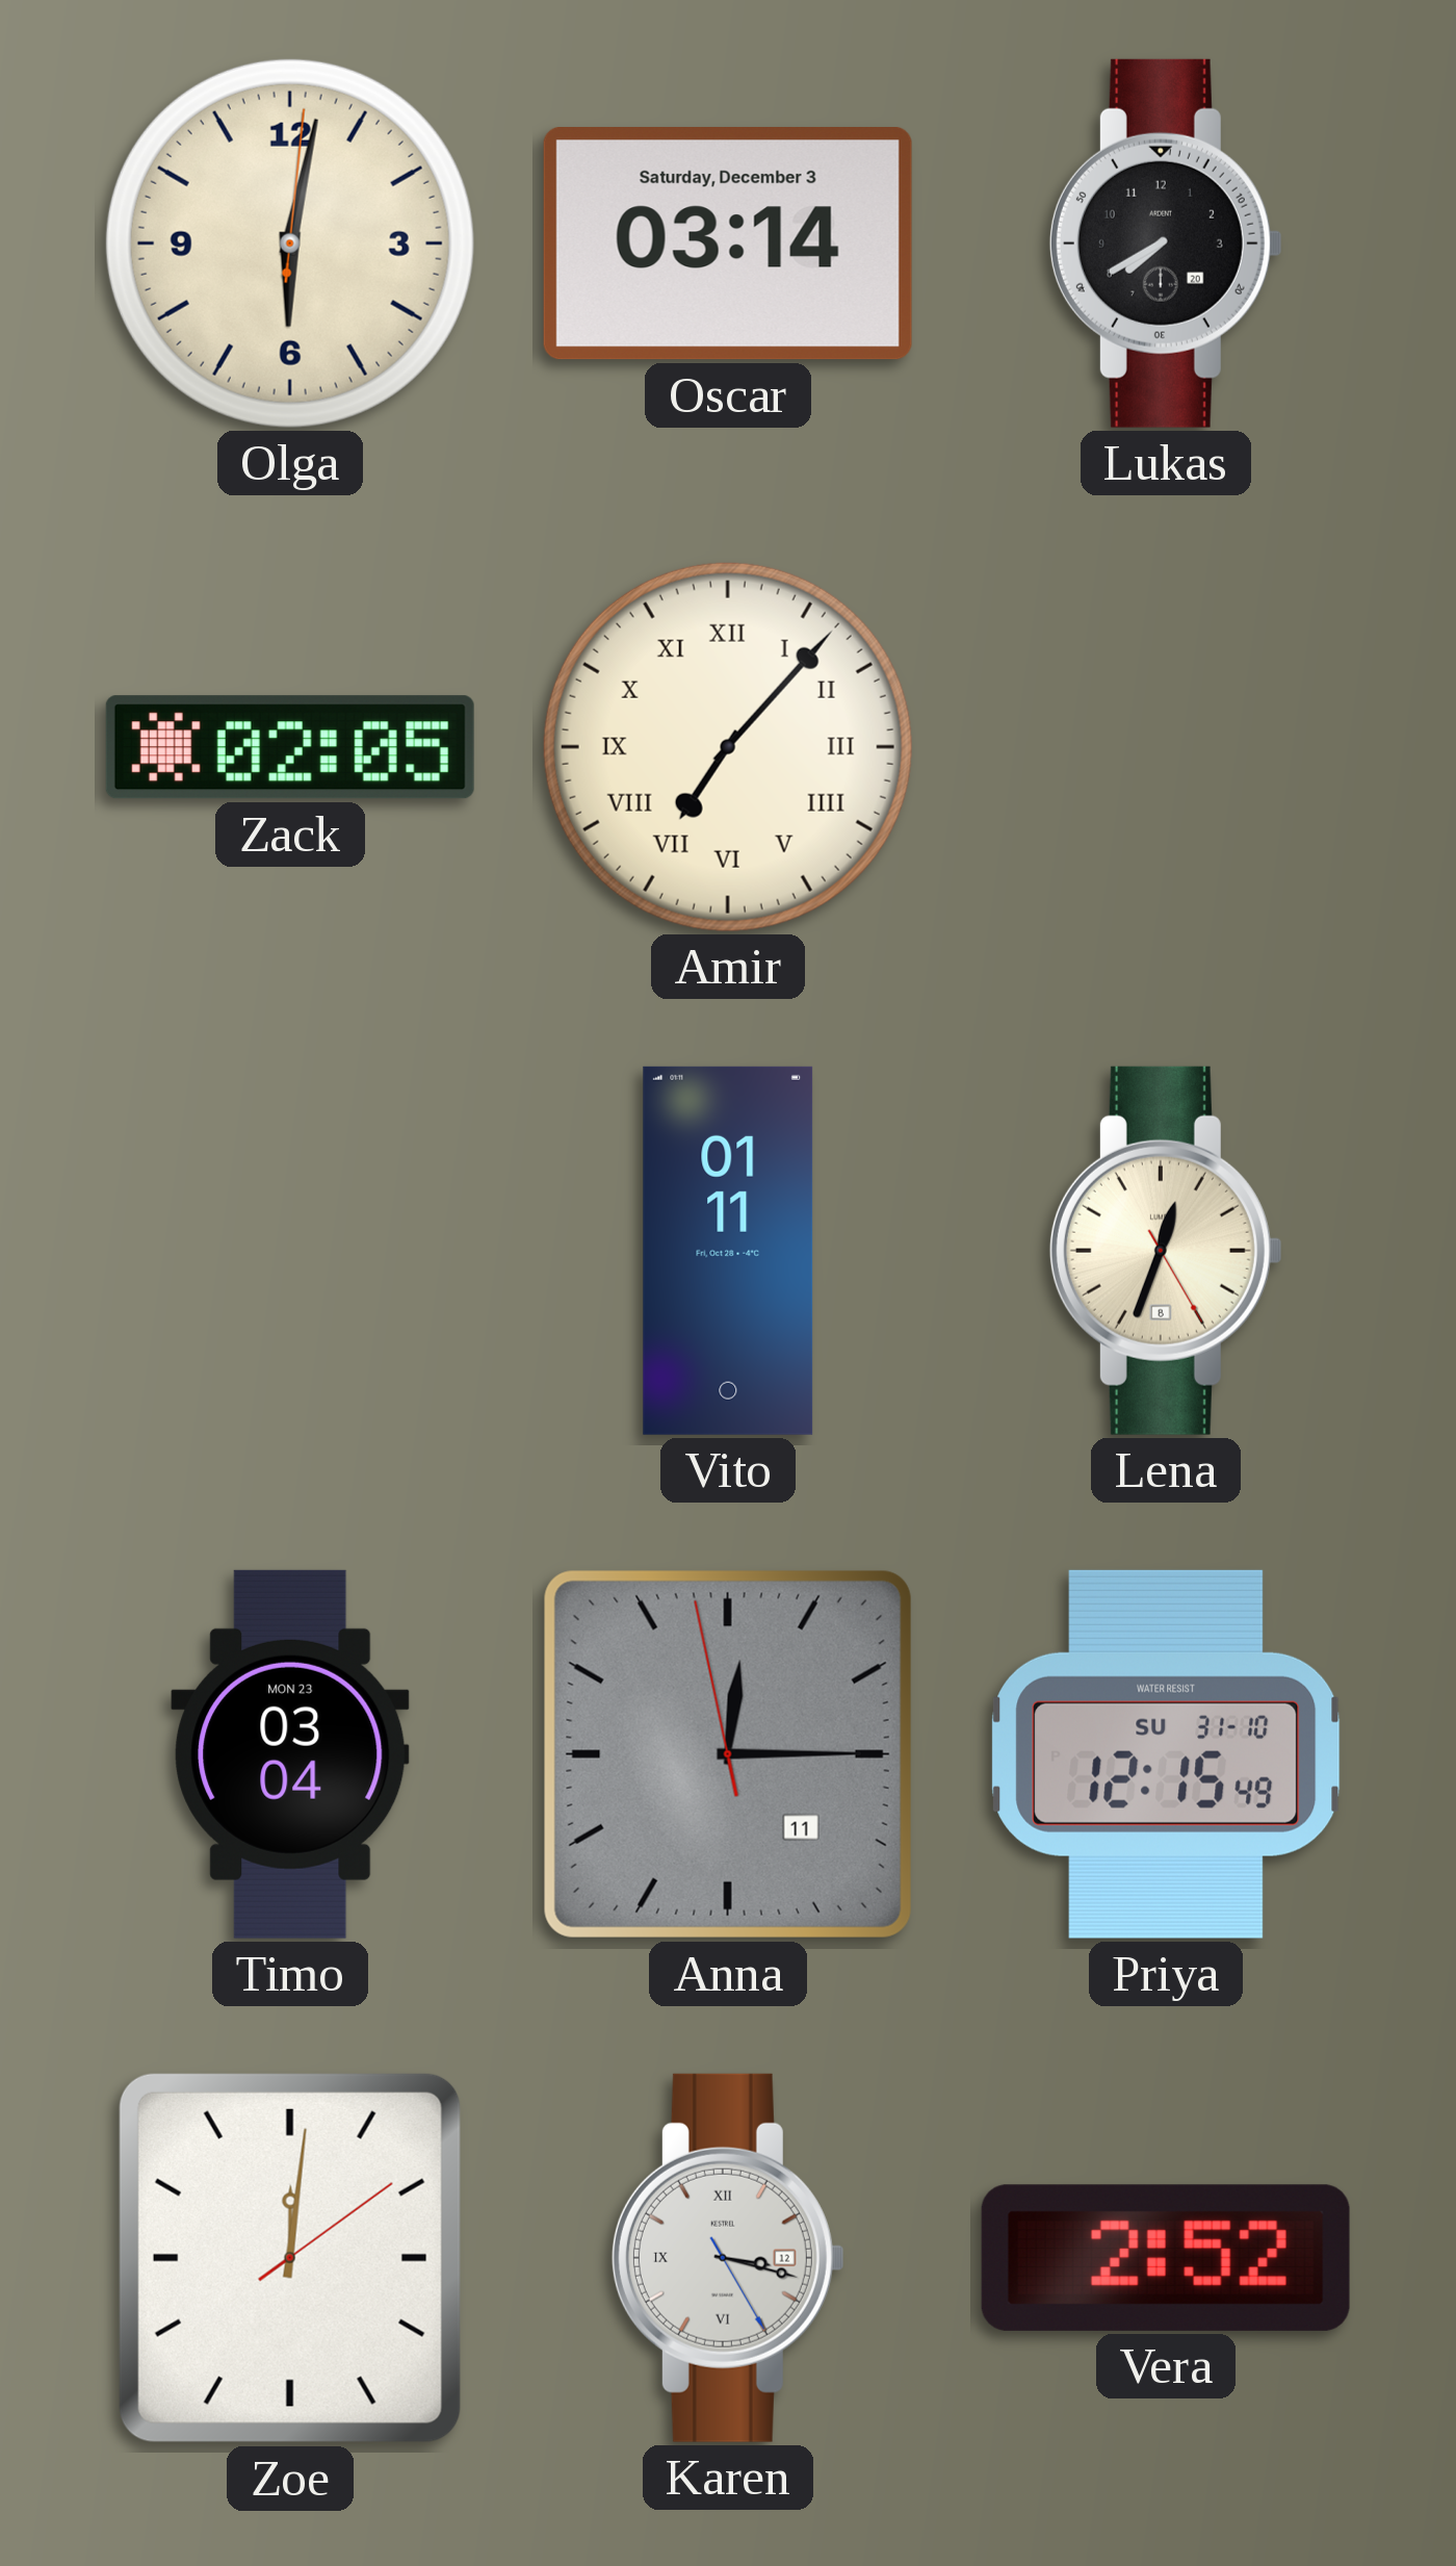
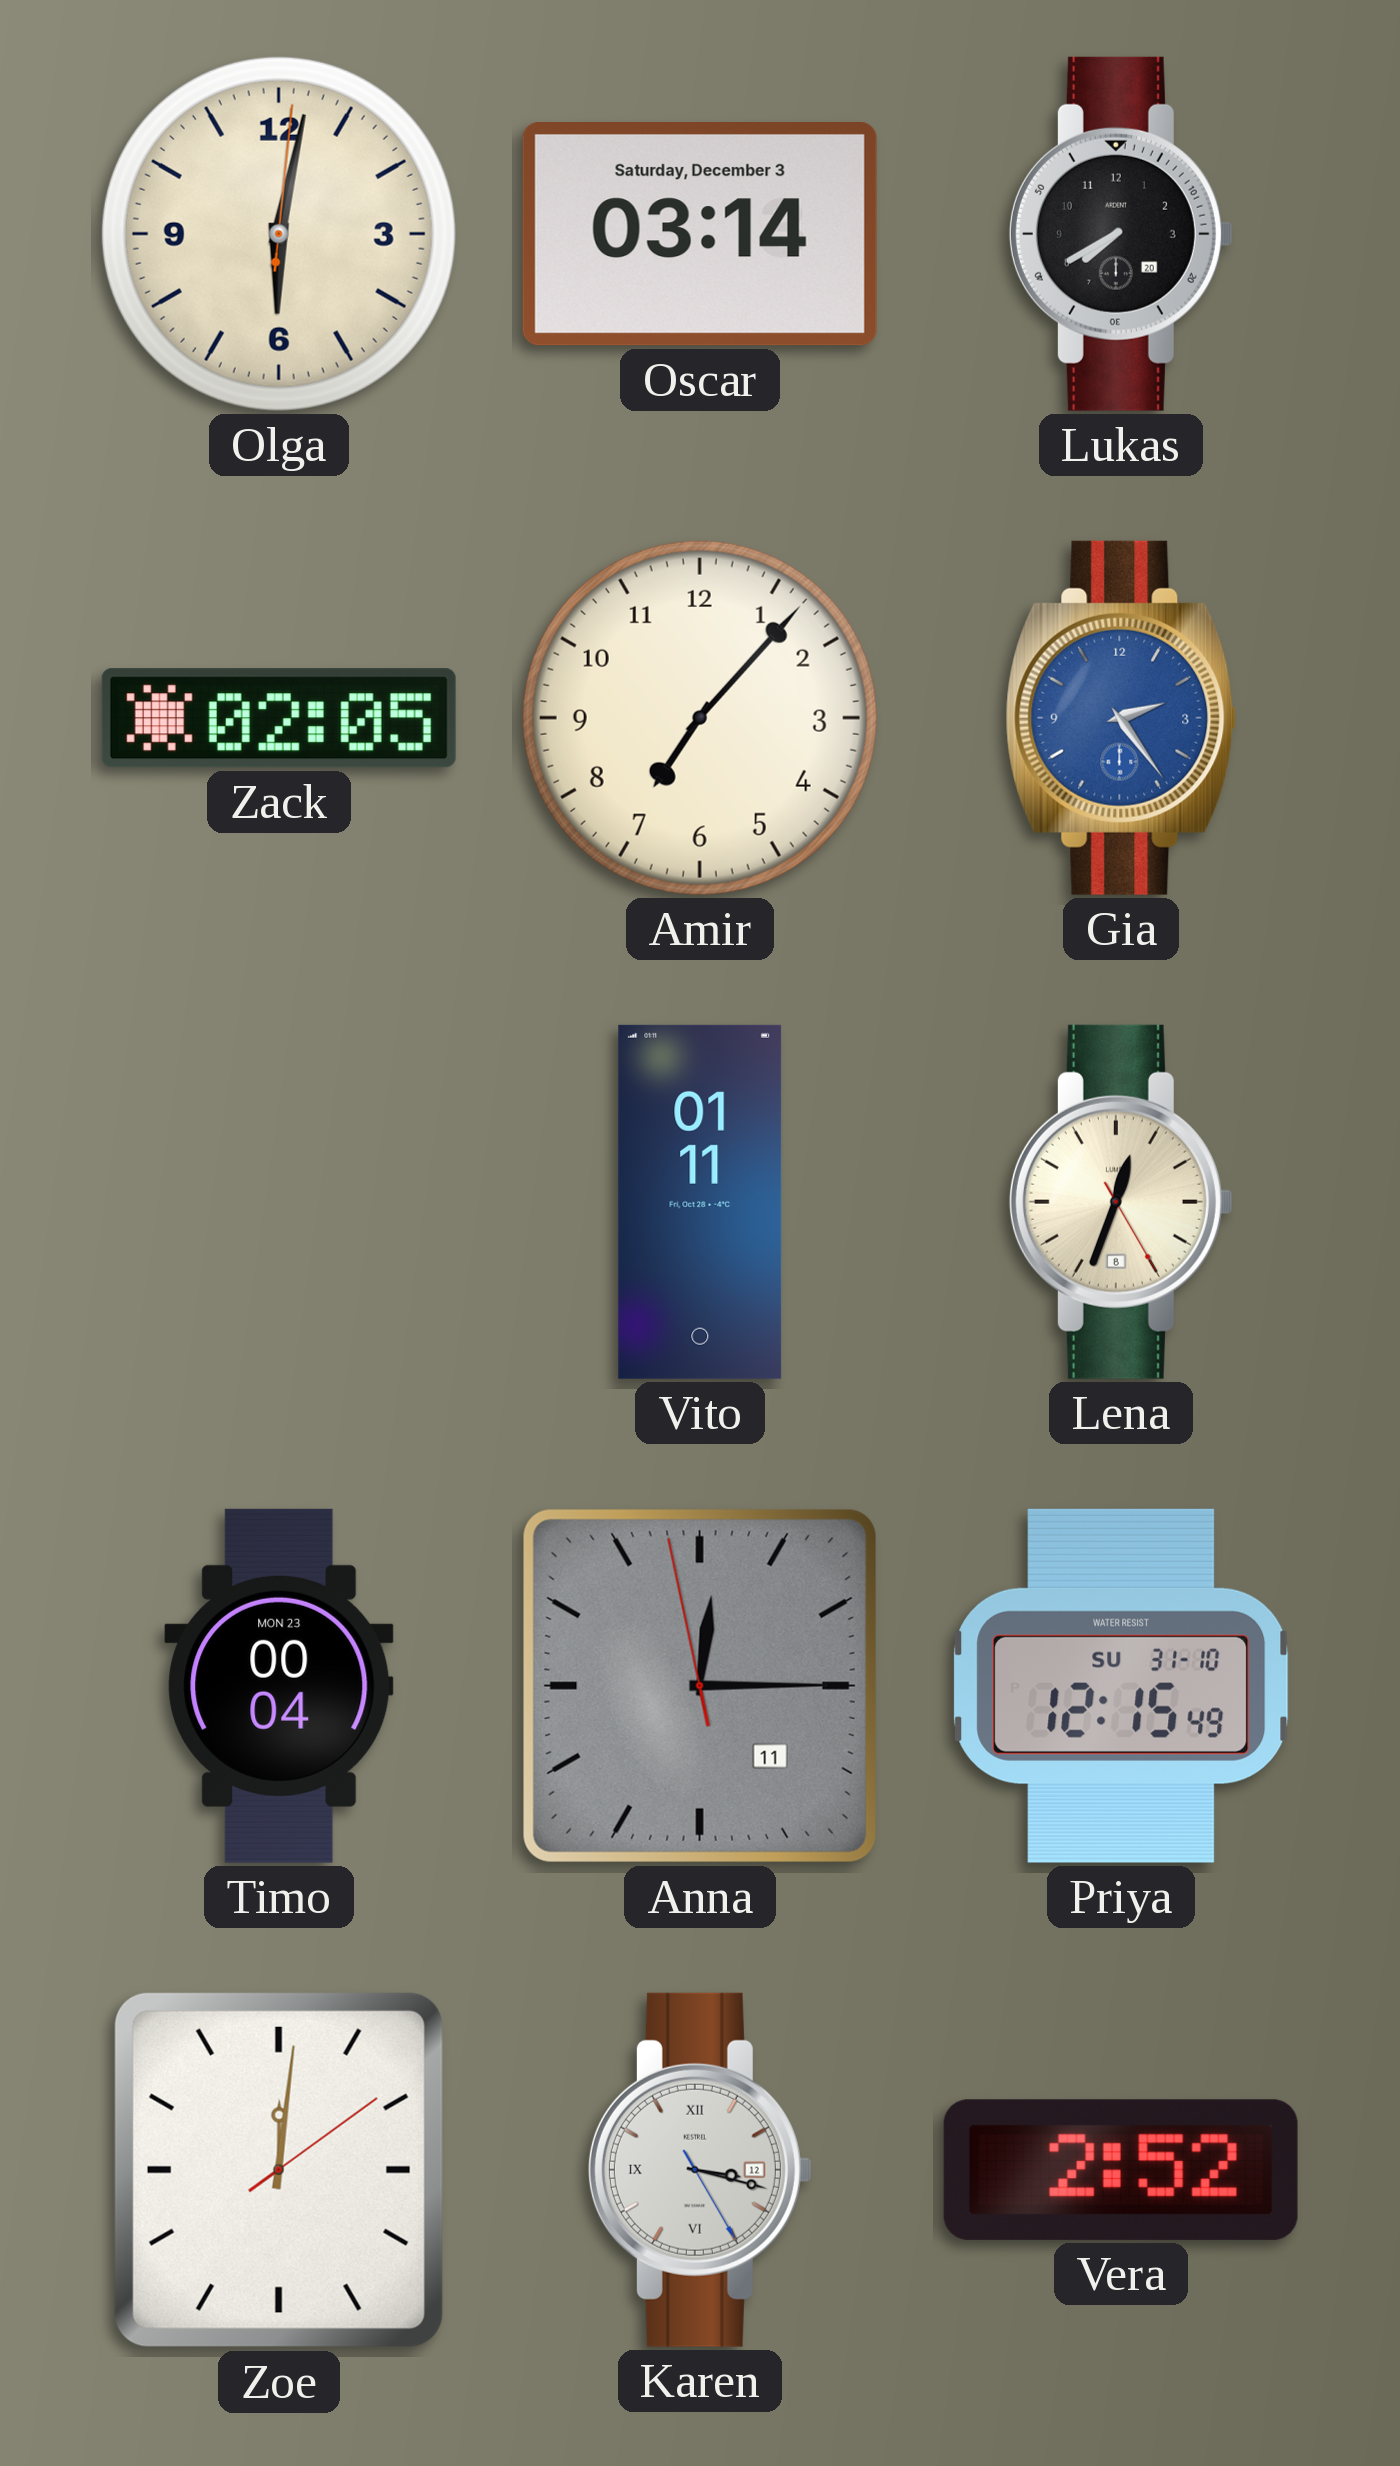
Amir numerals: Roman -> Arabic (700, 718)
Gia: none -> 2:24 (1121, 718)
Timo: 03:04 -> 00:04 (279, 1686)
